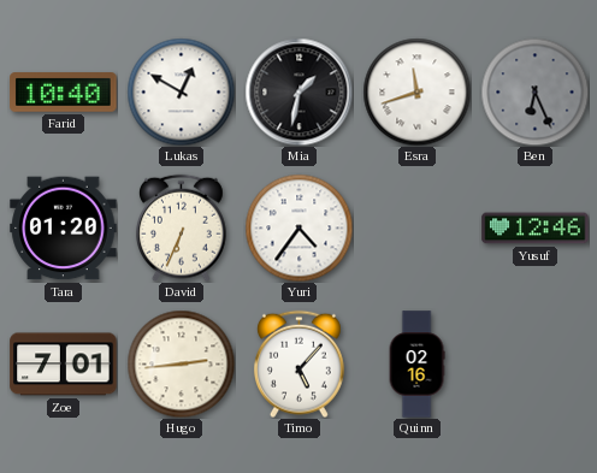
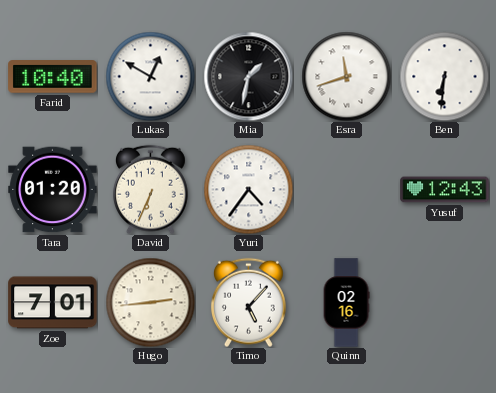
Ben: 6:26 -> 6:31 (444, 76)
Ben dial: grey -> white (444, 76)
Yusuf: 12:46 -> 12:43 (445, 190)
